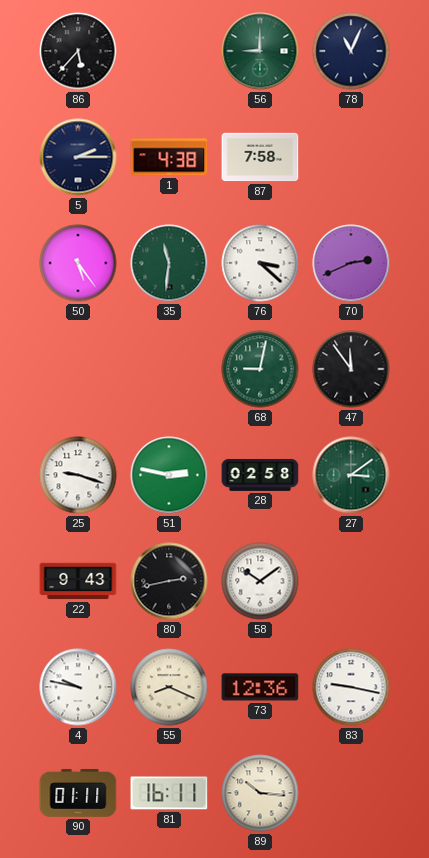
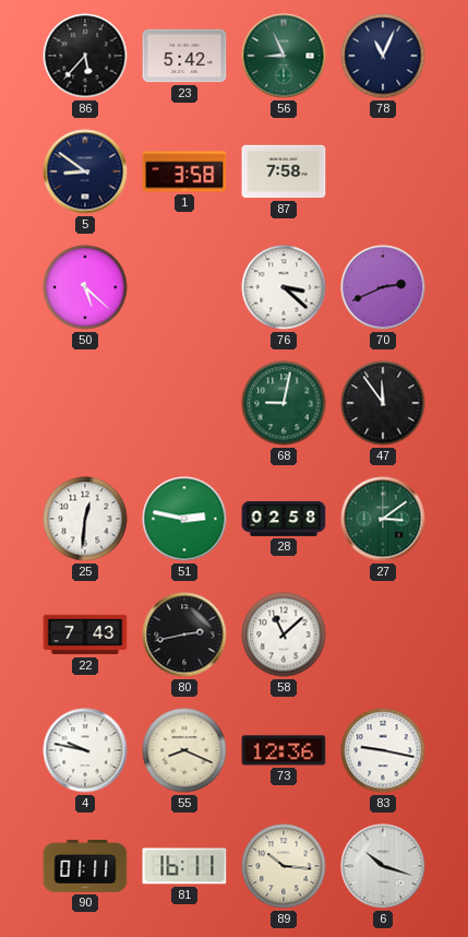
23: none -> 5:42 (184, 56)
56: 9:00 -> 8:56 (284, 56)
5: 2:15 -> 8:51 (85, 171)
1: 4:38 -> 3:58 (184, 171)
50: 5:24 -> 5:22 (85, 287)
35: 11:31 -> none (169, 263)
25: 9:18 -> 12:31 (85, 519)
22: 9:43 -> 7:43 (85, 634)
58: 10:09 -> 11:08 (284, 634)
6: none -> 10:18 (383, 866)
